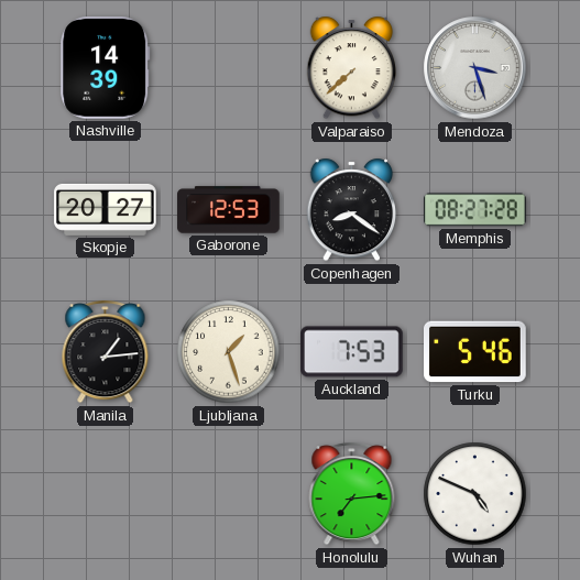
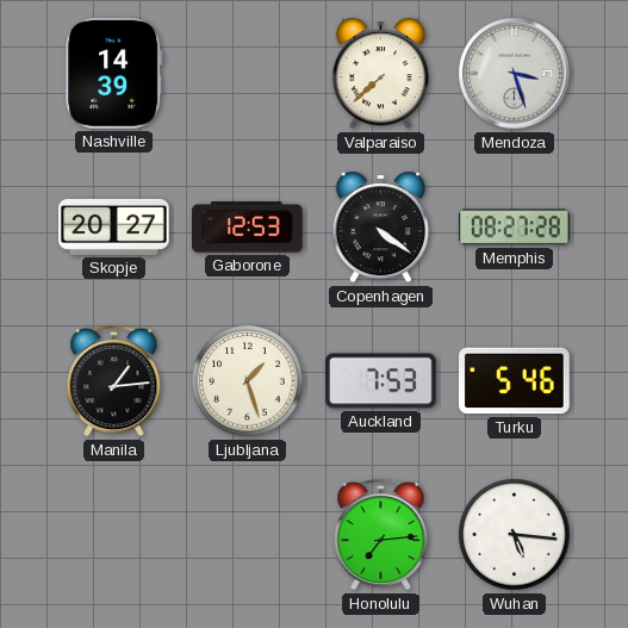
Copenhagen: 8:21 -> 4:21 (381, 228)
Wuhan: 4:49 -> 5:16 (515, 535)
